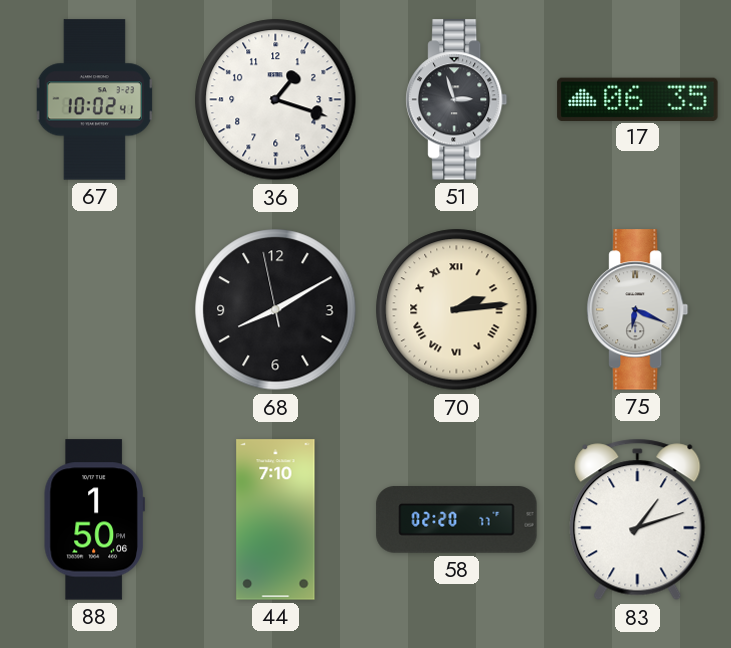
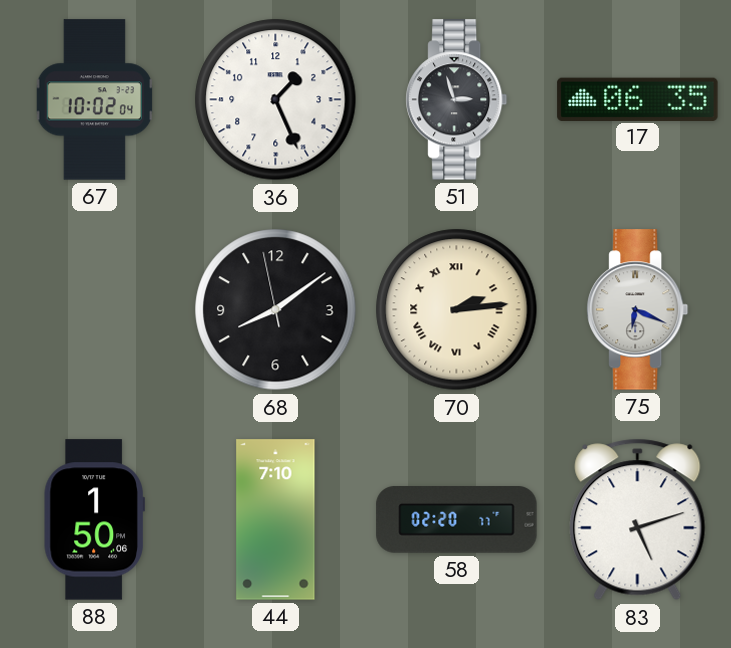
67: 10:02:41 -> 10:02:04 (95, 100)
36: 1:18 -> 1:26 (276, 100)
68: 8:09 -> 8:08 (276, 310)
83: 1:12 -> 5:12 (638, 520)
